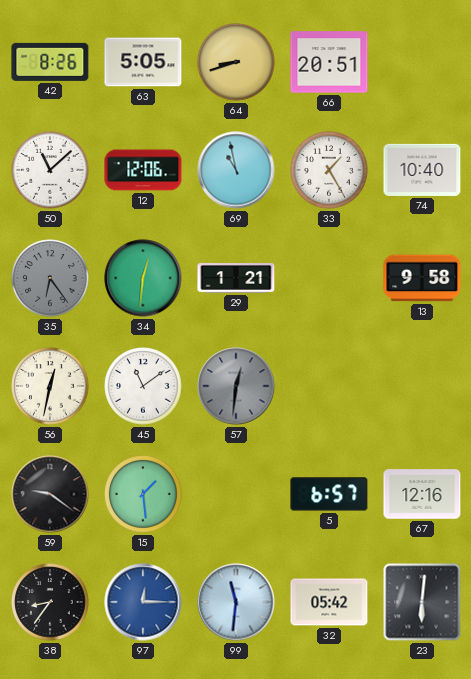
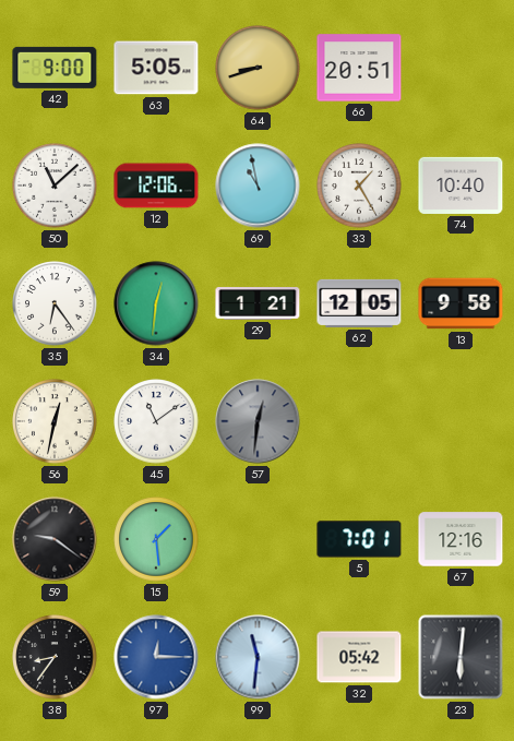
42: 8:26 -> 9:00 (55, 68)
35 dial: grey -> white (55, 303)
62: none -> 12:05 (359, 303)
5: 6:57 -> 7:01 (359, 539)
